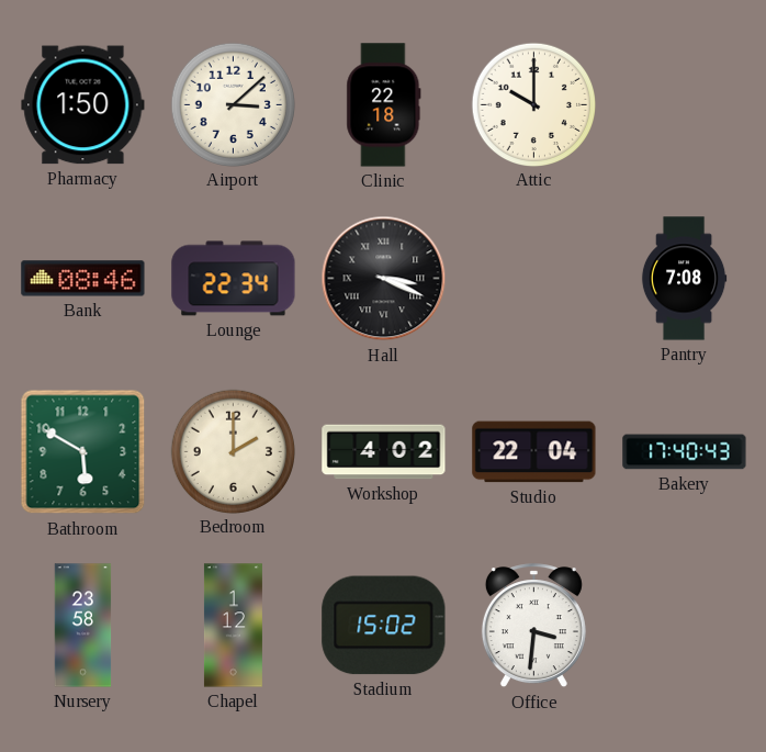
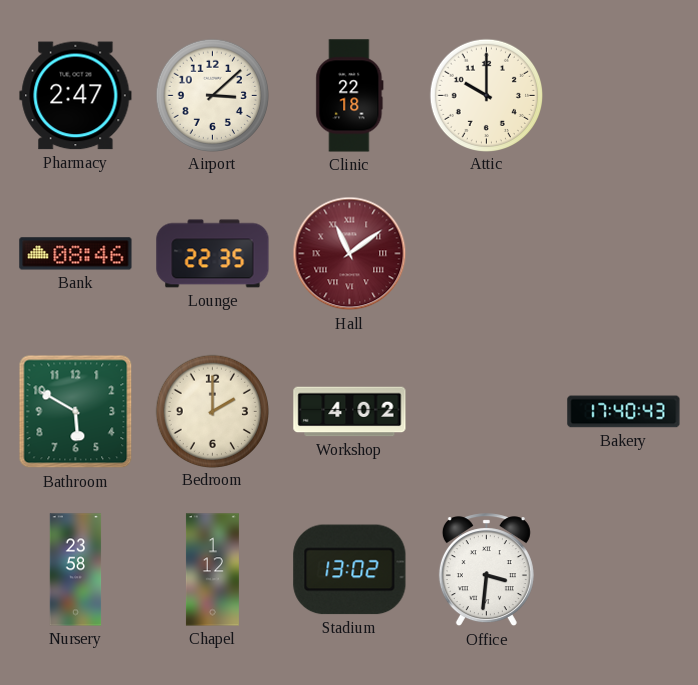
Pharmacy: 1:50 -> 2:47 (76, 96)
Lounge: 22:34 -> 22:35 (213, 254)
Hall: 3:19 -> 11:09 (350, 254)
Hall dial: black -> burgundy (350, 254)
Pantry: 7:08 -> none (684, 279)
Studio: 22:04 -> none (534, 452)
Stadium: 15:02 -> 13:02 (350, 570)
